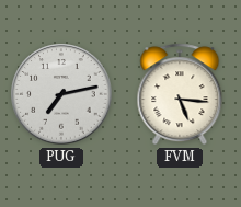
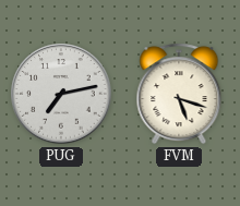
FVM: 5:16 -> 5:18 (179, 94)
